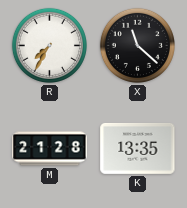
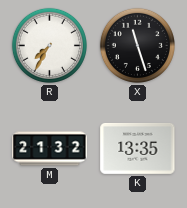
X: 11:22 -> 11:27 (137, 45)
M: 21:28 -> 21:32 (50, 149)
